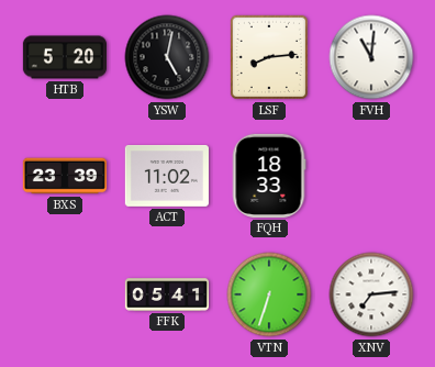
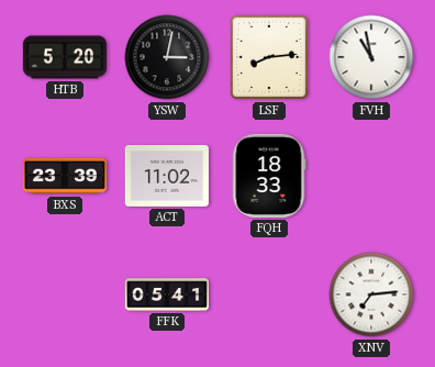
YSW: 5:02 -> 3:02 (167, 57)
FVH: 11:01 -> 10:58 (371, 57)
VTN: 6:33 -> none (269, 294)
